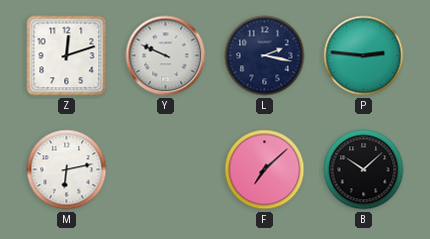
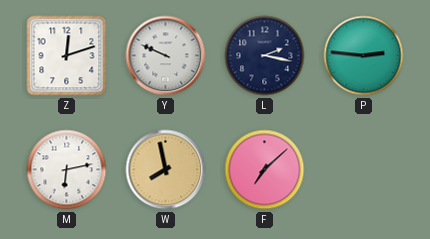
W: none -> 7:58 (166, 170)
B: 10:08 -> none (364, 170)
